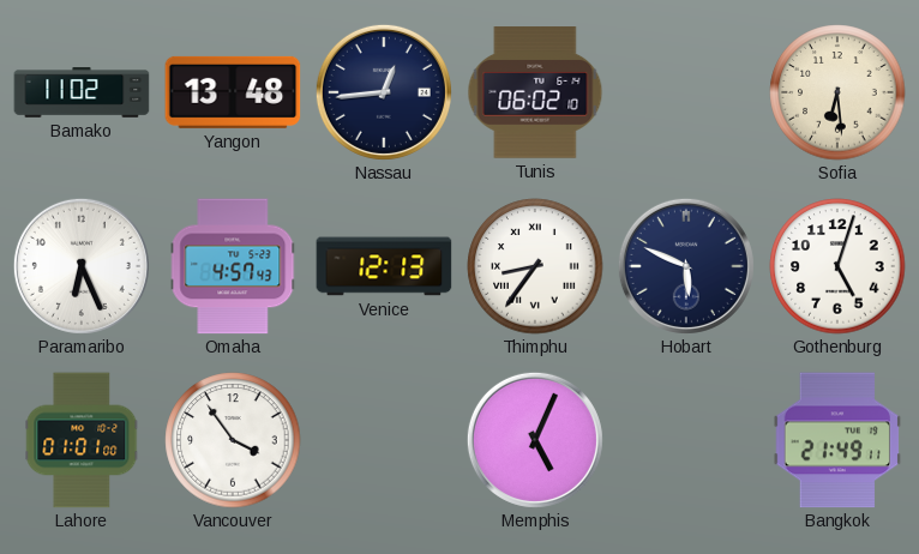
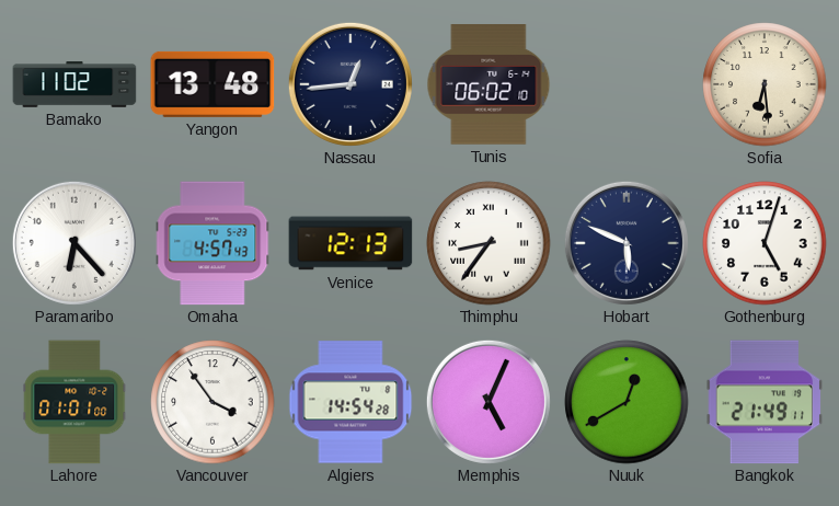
Paramaribo: 6:26 -> 6:23 (74, 243)
Algiers: none -> 14:54 (350, 402)
Nuuk: none -> 12:40 (627, 402)
